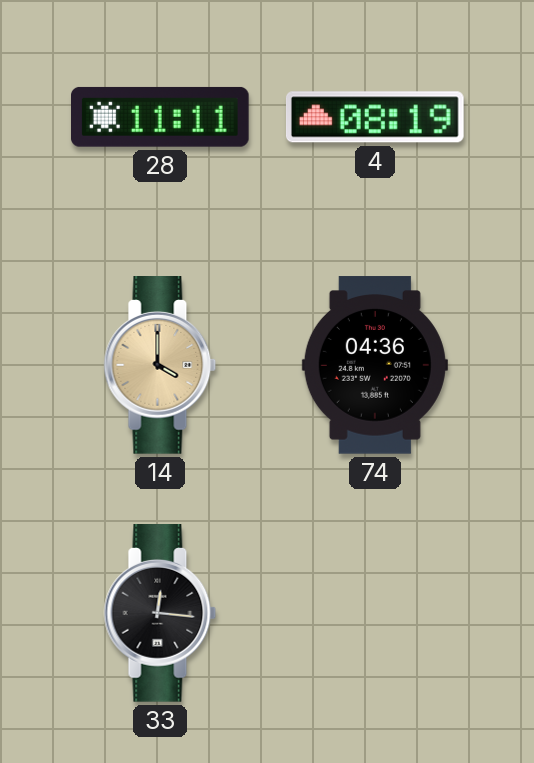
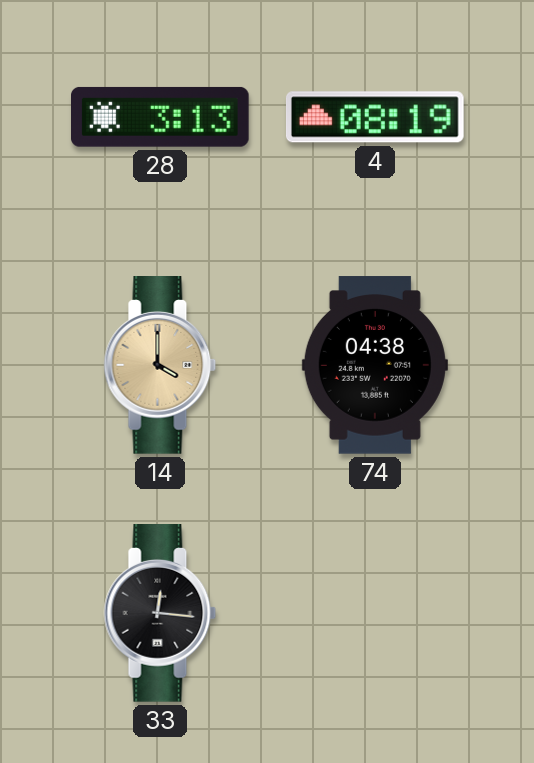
28: 11:11 -> 3:13 (161, 117)
74: 04:36 -> 04:38 (375, 365)
